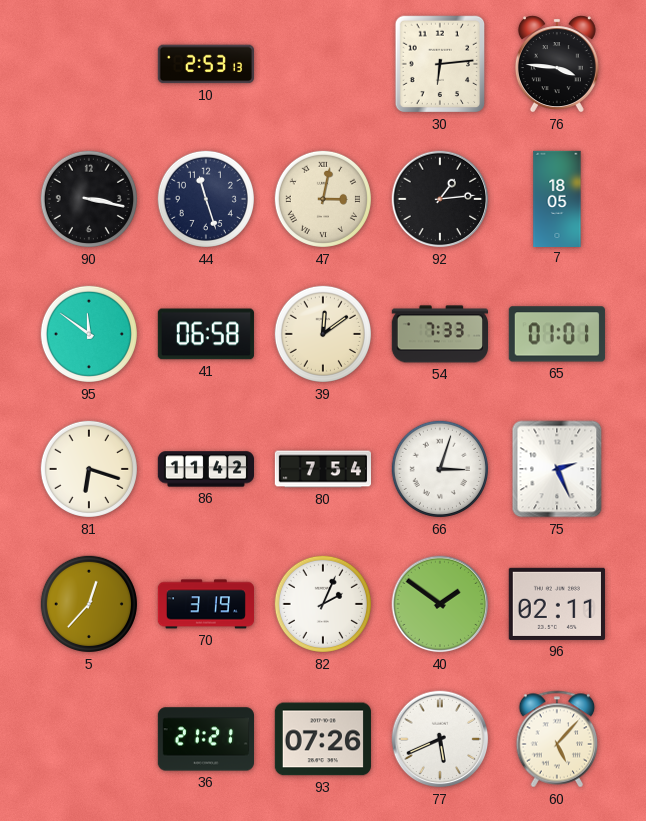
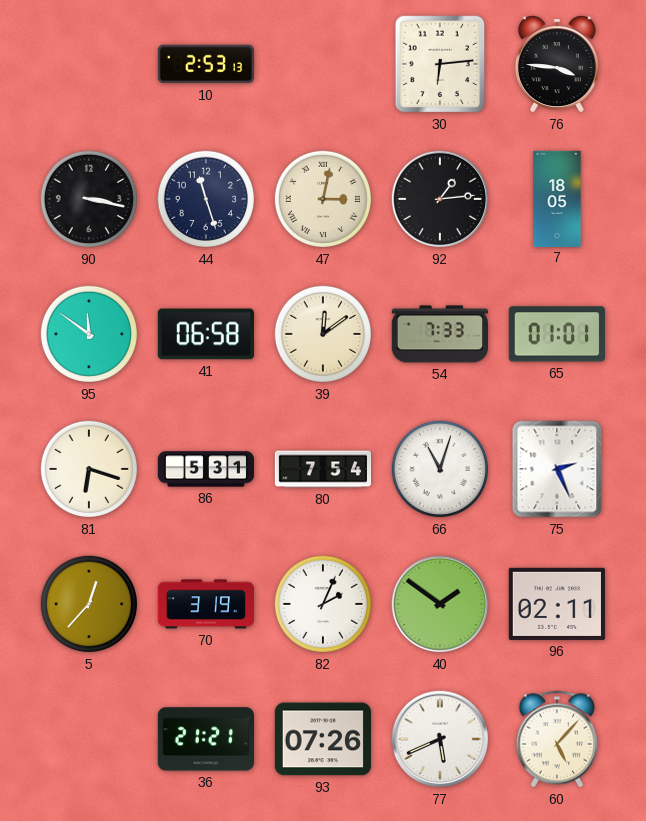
86: 11:42 -> 5:31 (205, 469)
66: 3:03 -> 11:03 (440, 469)
